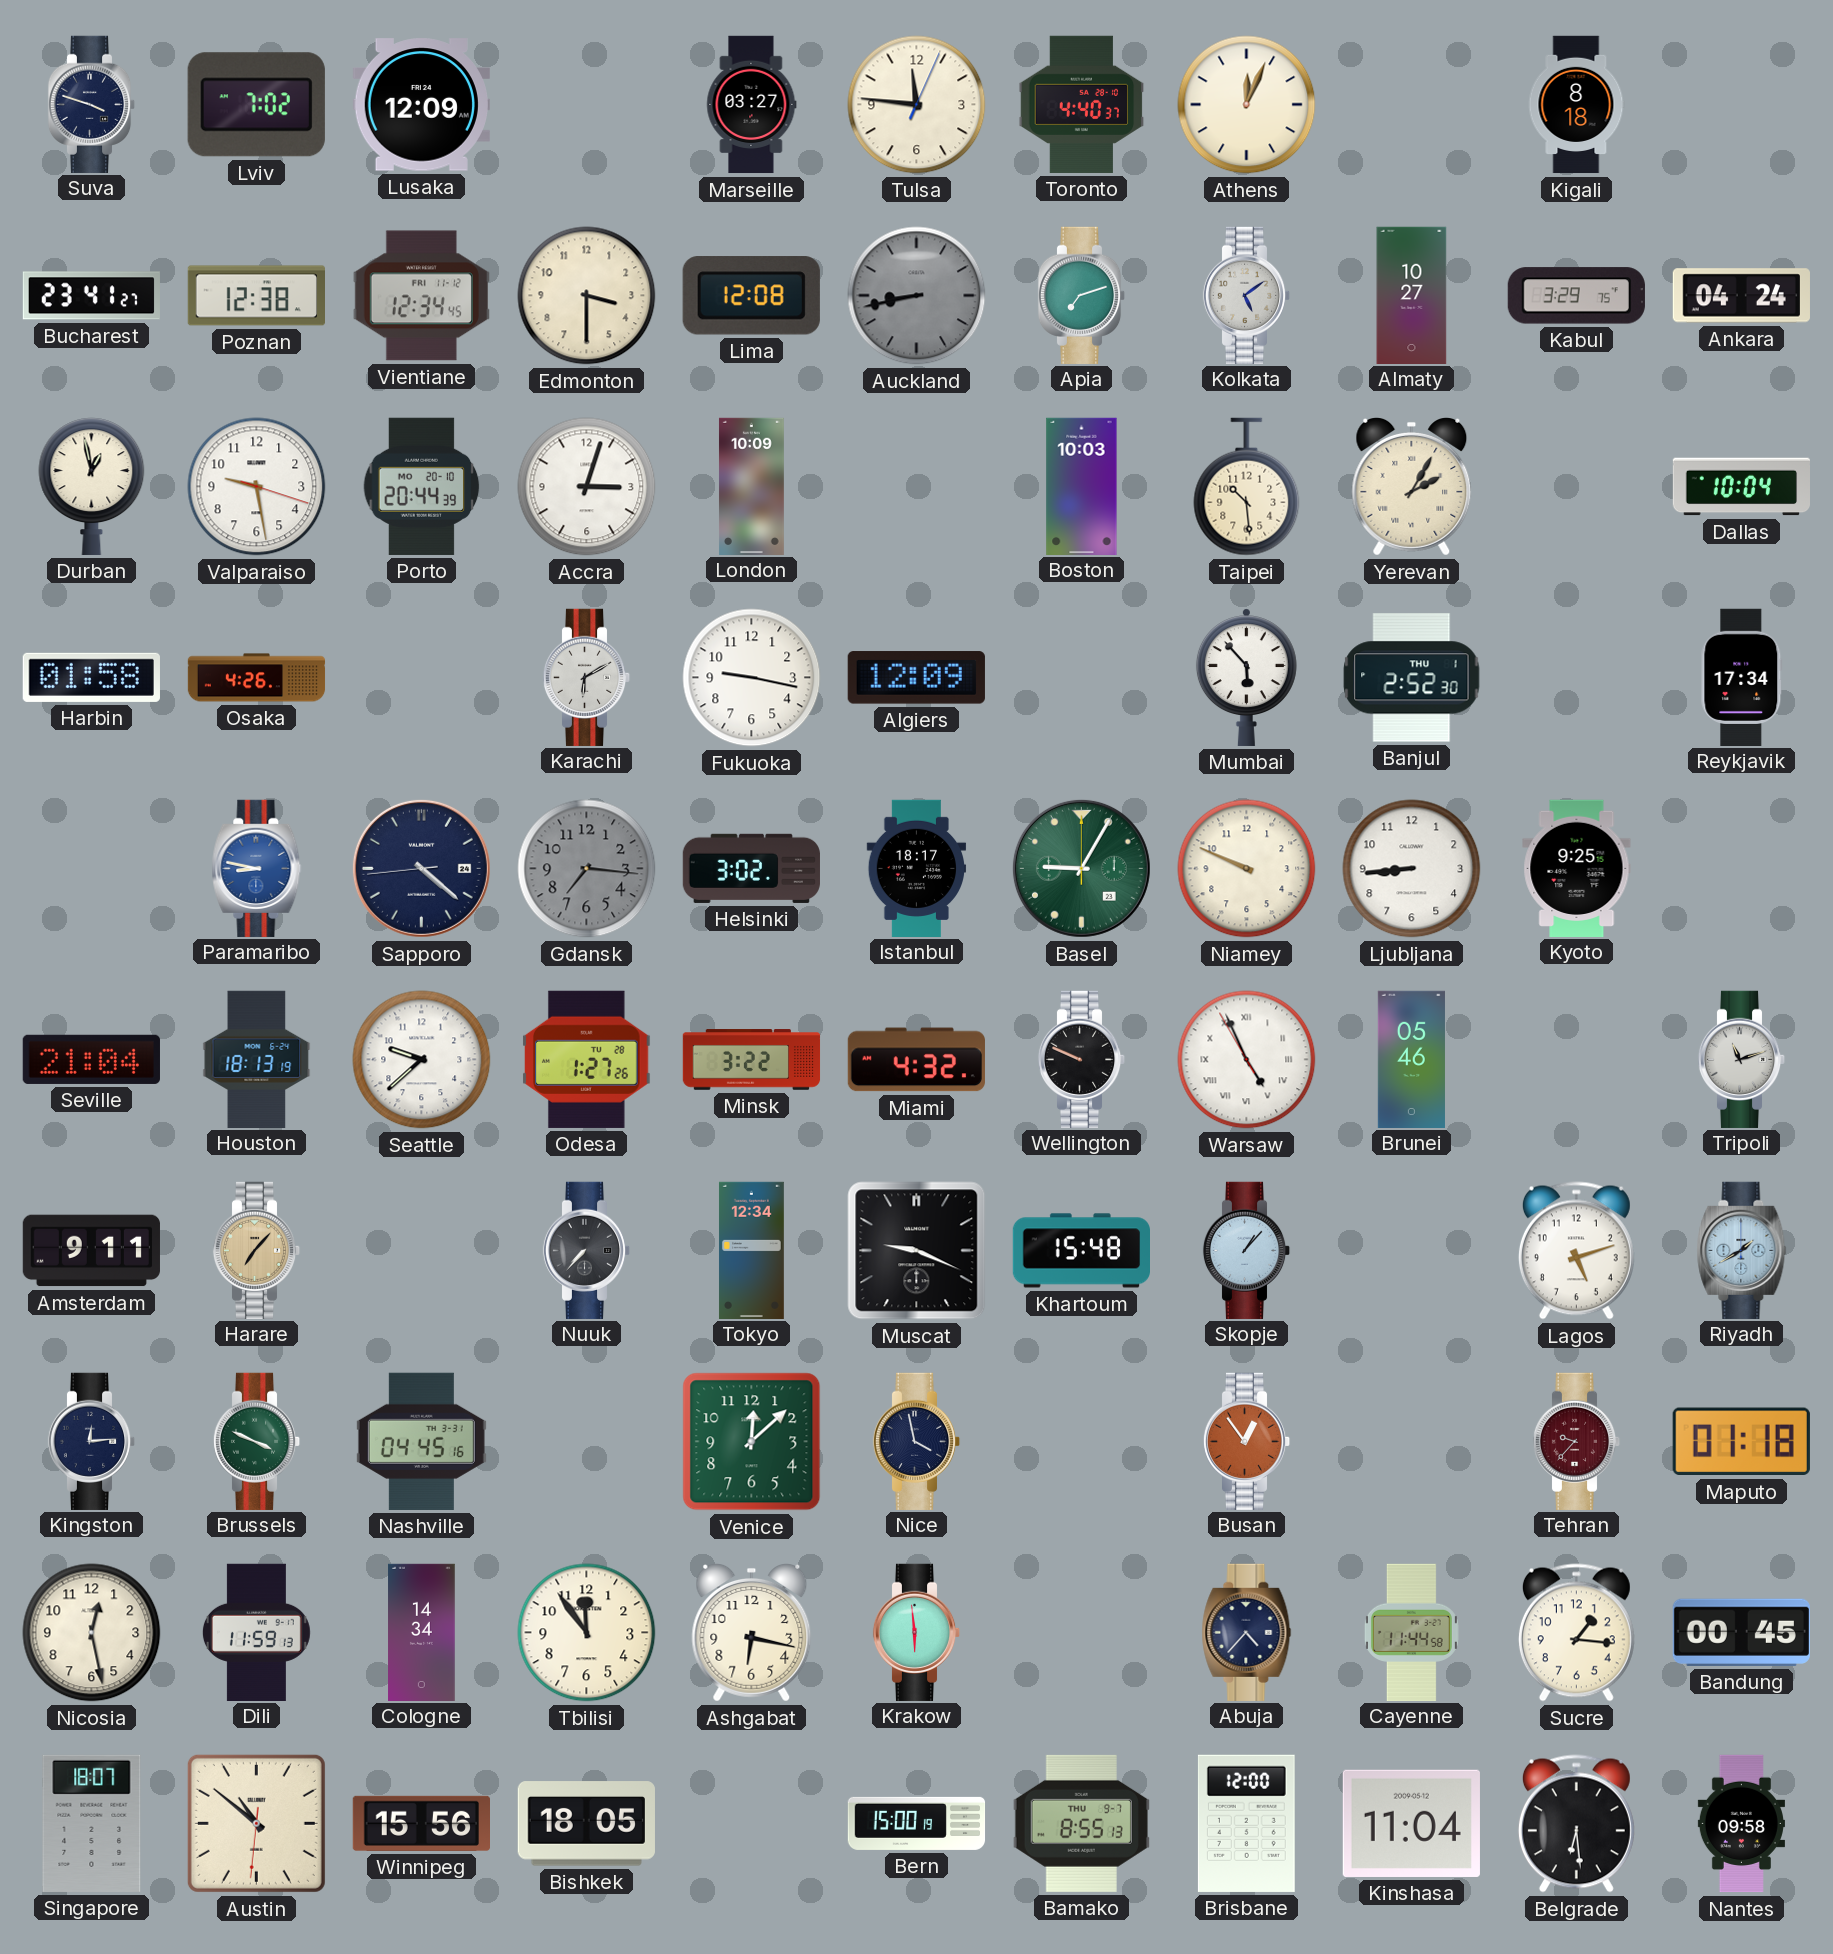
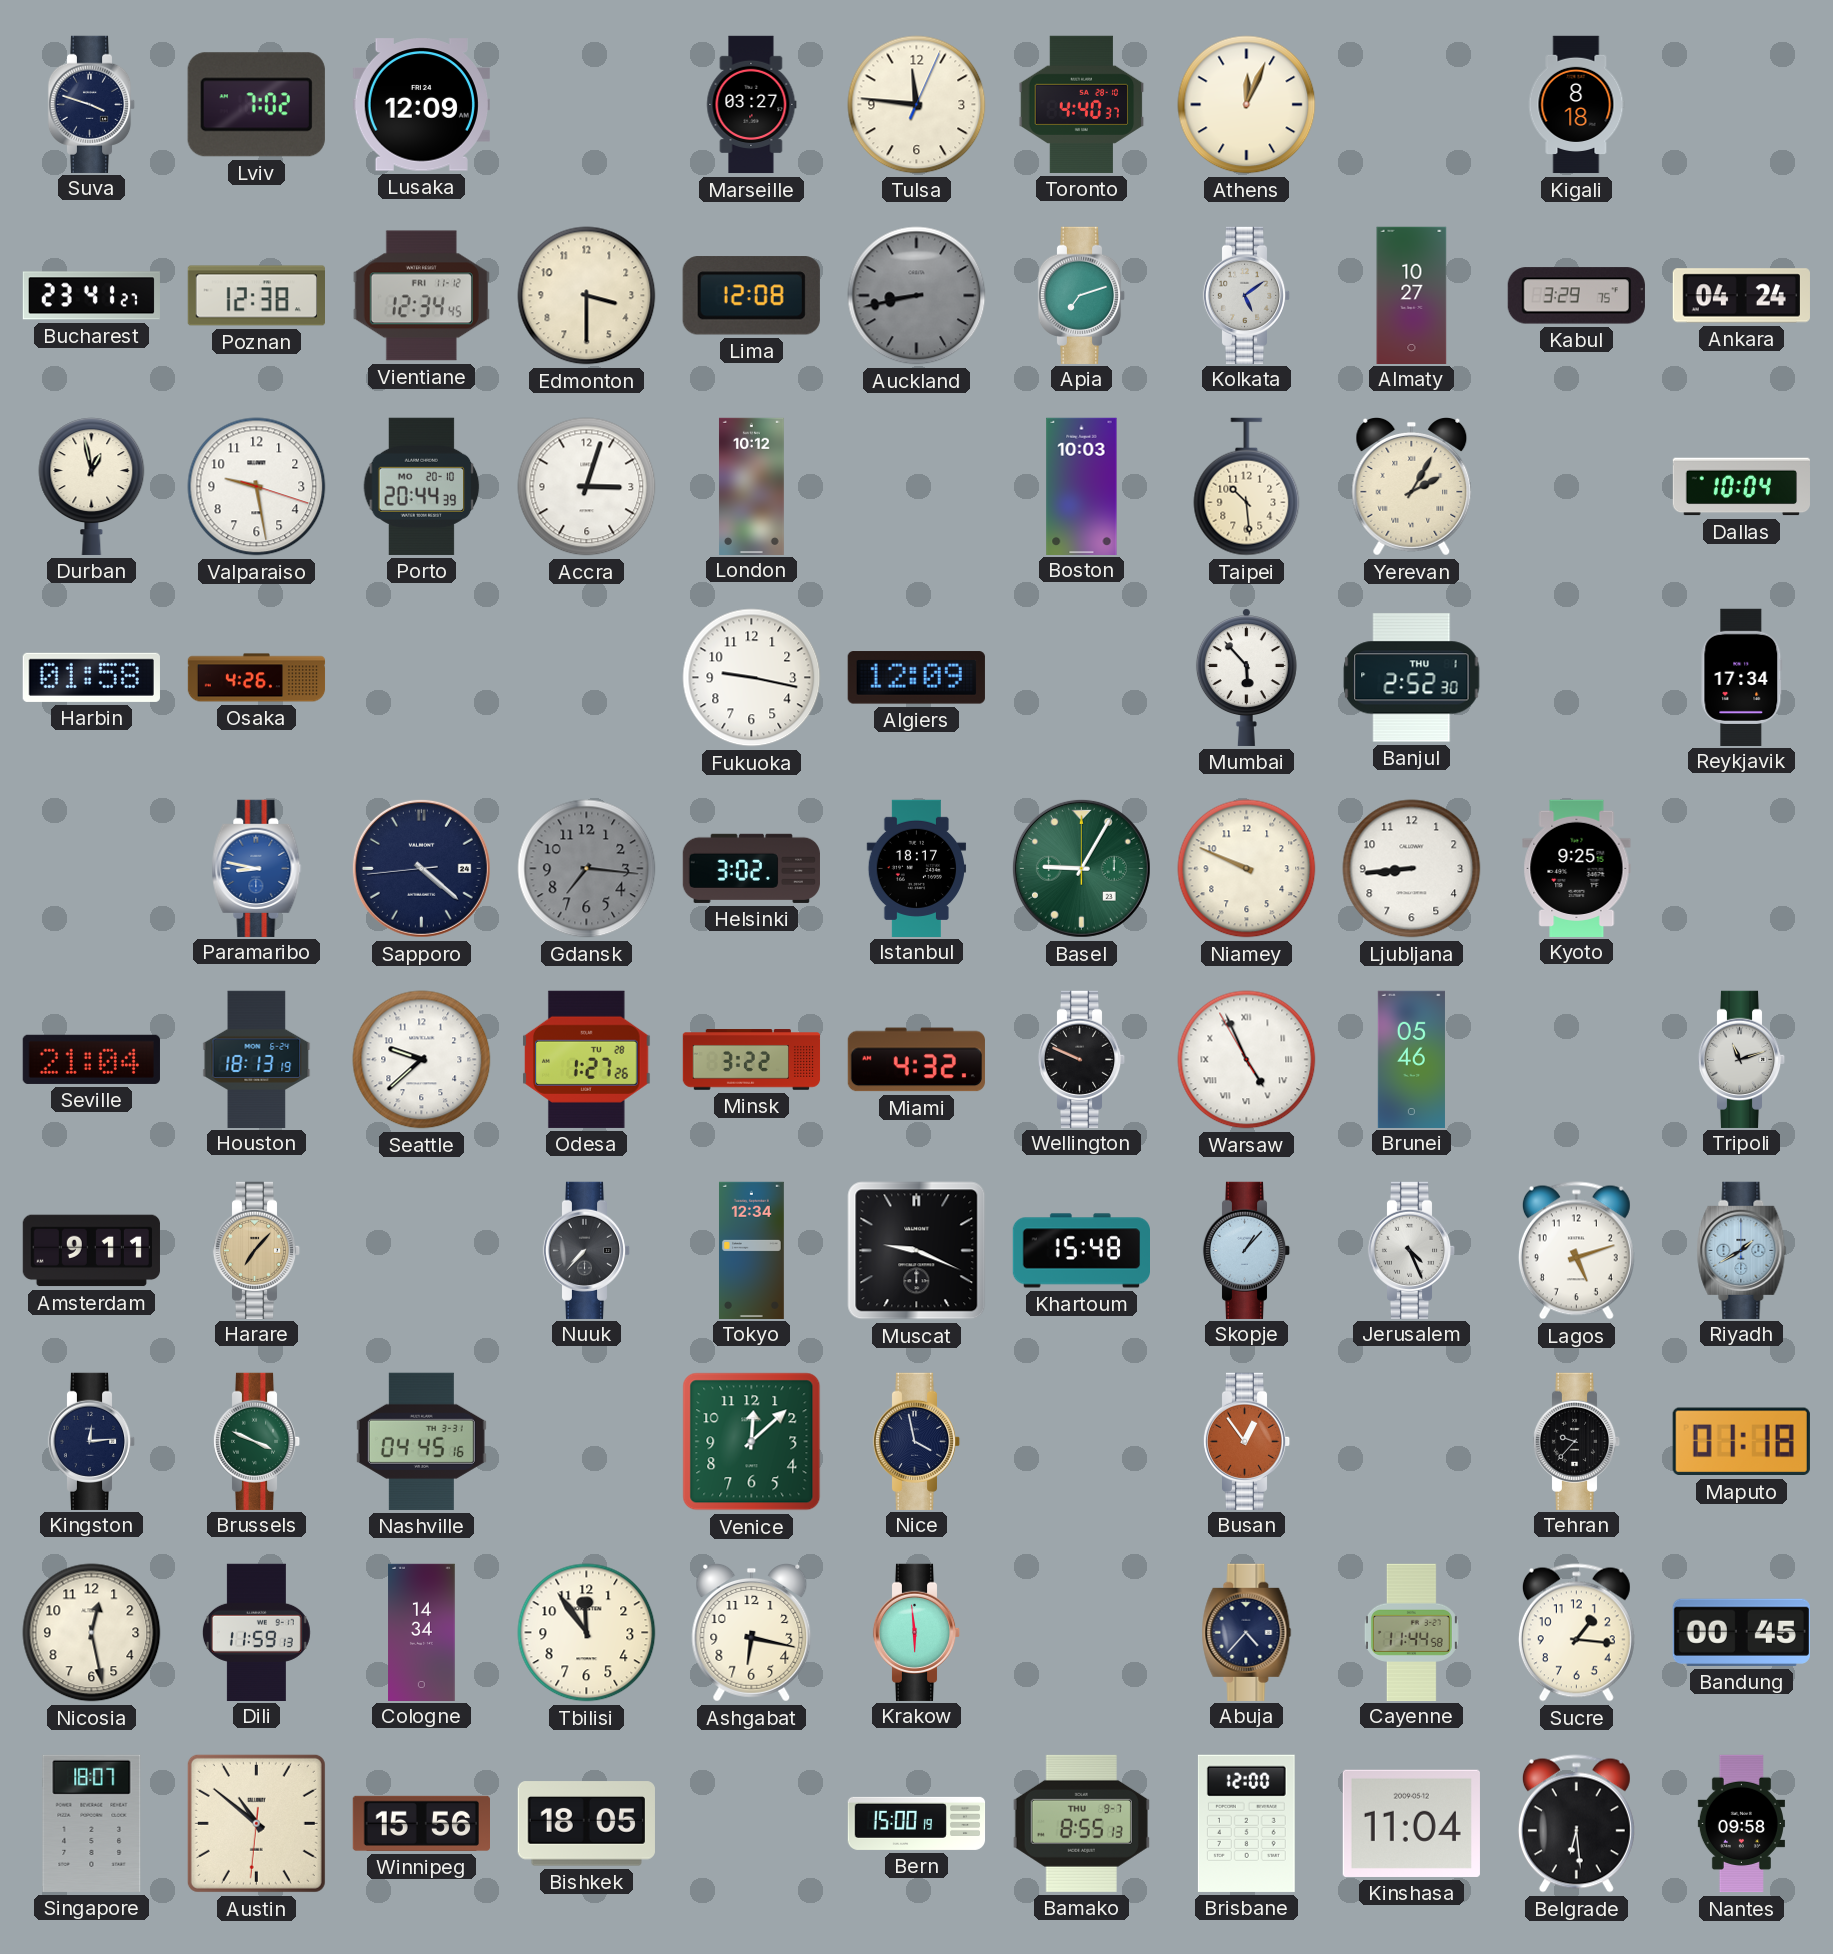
London: 10:09 -> 10:12 (751, 486)
Karachi: 6:10 -> none (587, 677)
Jerusalem: none -> 4:26 (1412, 1250)
Tehran dial: burgundy -> black (1577, 1441)
